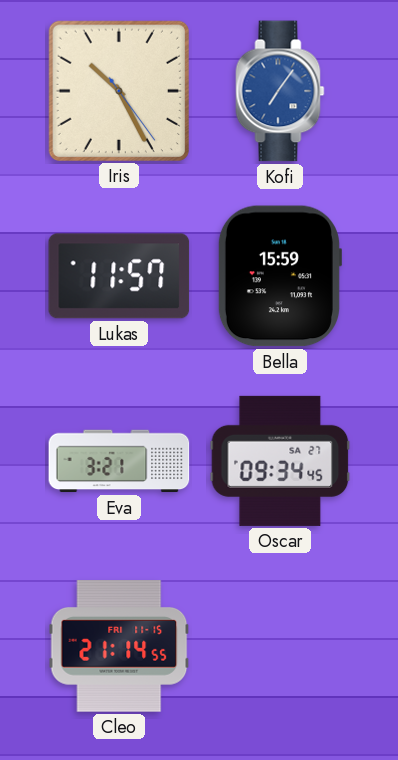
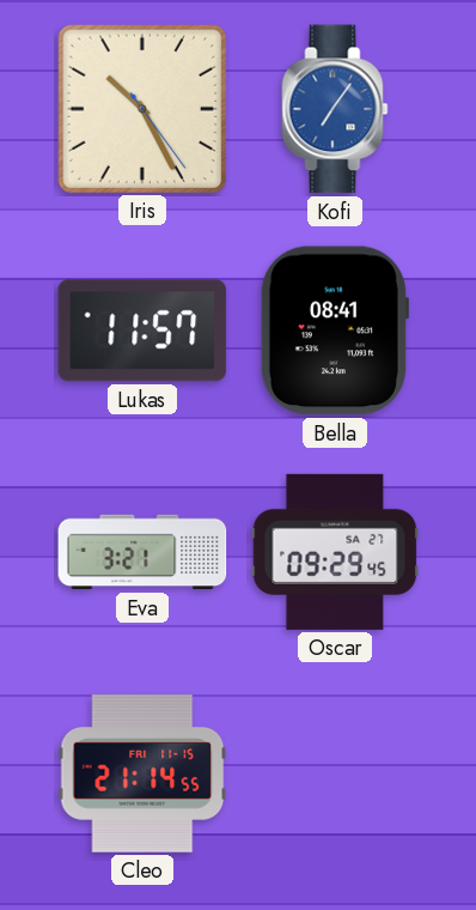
Bella: 15:59 -> 08:41 (334, 330)
Oscar: 09:34 -> 09:29 (335, 552)
